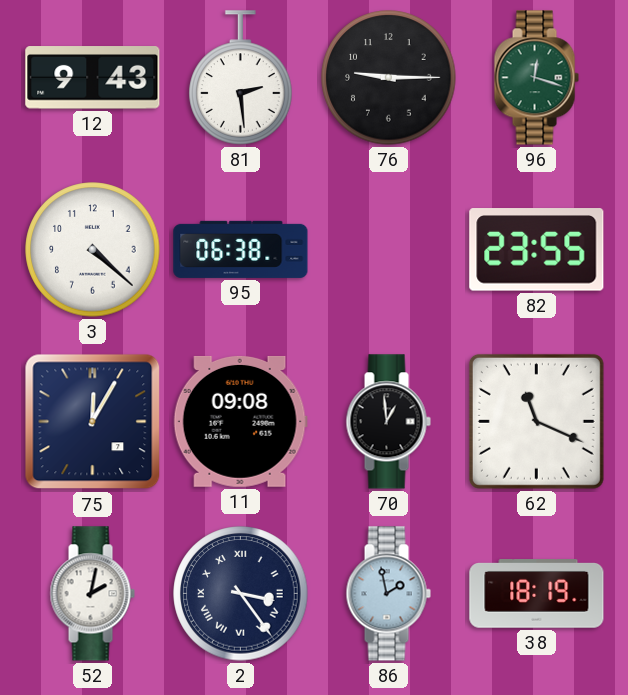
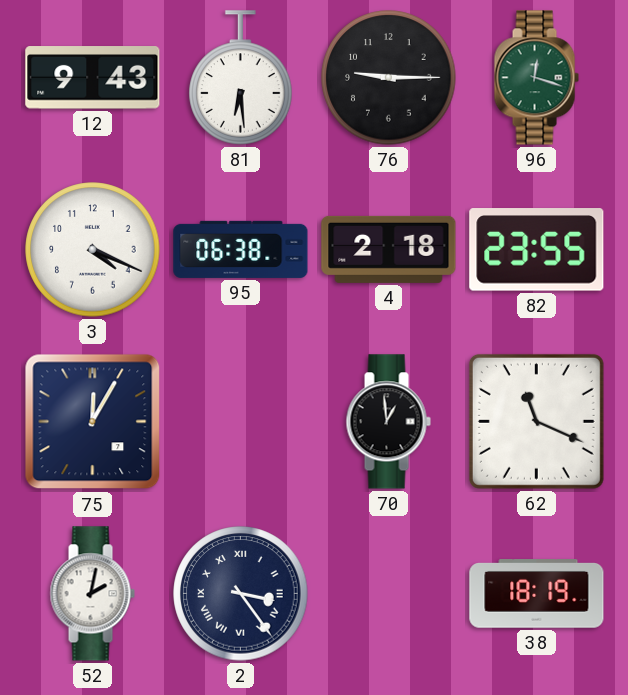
81: 2:29 -> 6:29 (241, 78)
3: 4:22 -> 4:19 (93, 250)
4: none -> 2:18 (389, 249)
11: 09:08 -> none (240, 421)
86: 1:58 -> none (388, 594)
